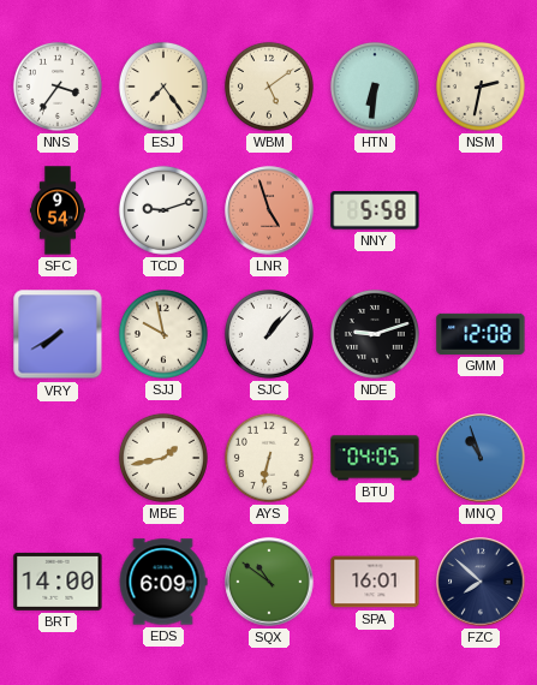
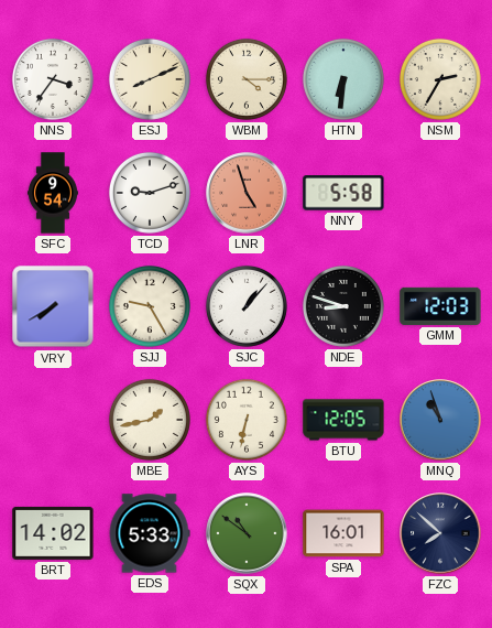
ESJ: 7:24 -> 8:11 (150, 79)
WBM: 5:09 -> 4:15 (247, 79)
NSM: 2:32 -> 2:35 (440, 79)
SJJ: 9:58 -> 9:25 (150, 306)
NDE: 9:12 -> 8:48 (343, 306)
GMM: 12:08 -> 12:03 (440, 306)
BTU: 04:05 -> 12:05 (343, 420)
BRT: 14:00 -> 14:02 (53, 533)
EDS: 6:09 -> 5:33 (150, 533)
